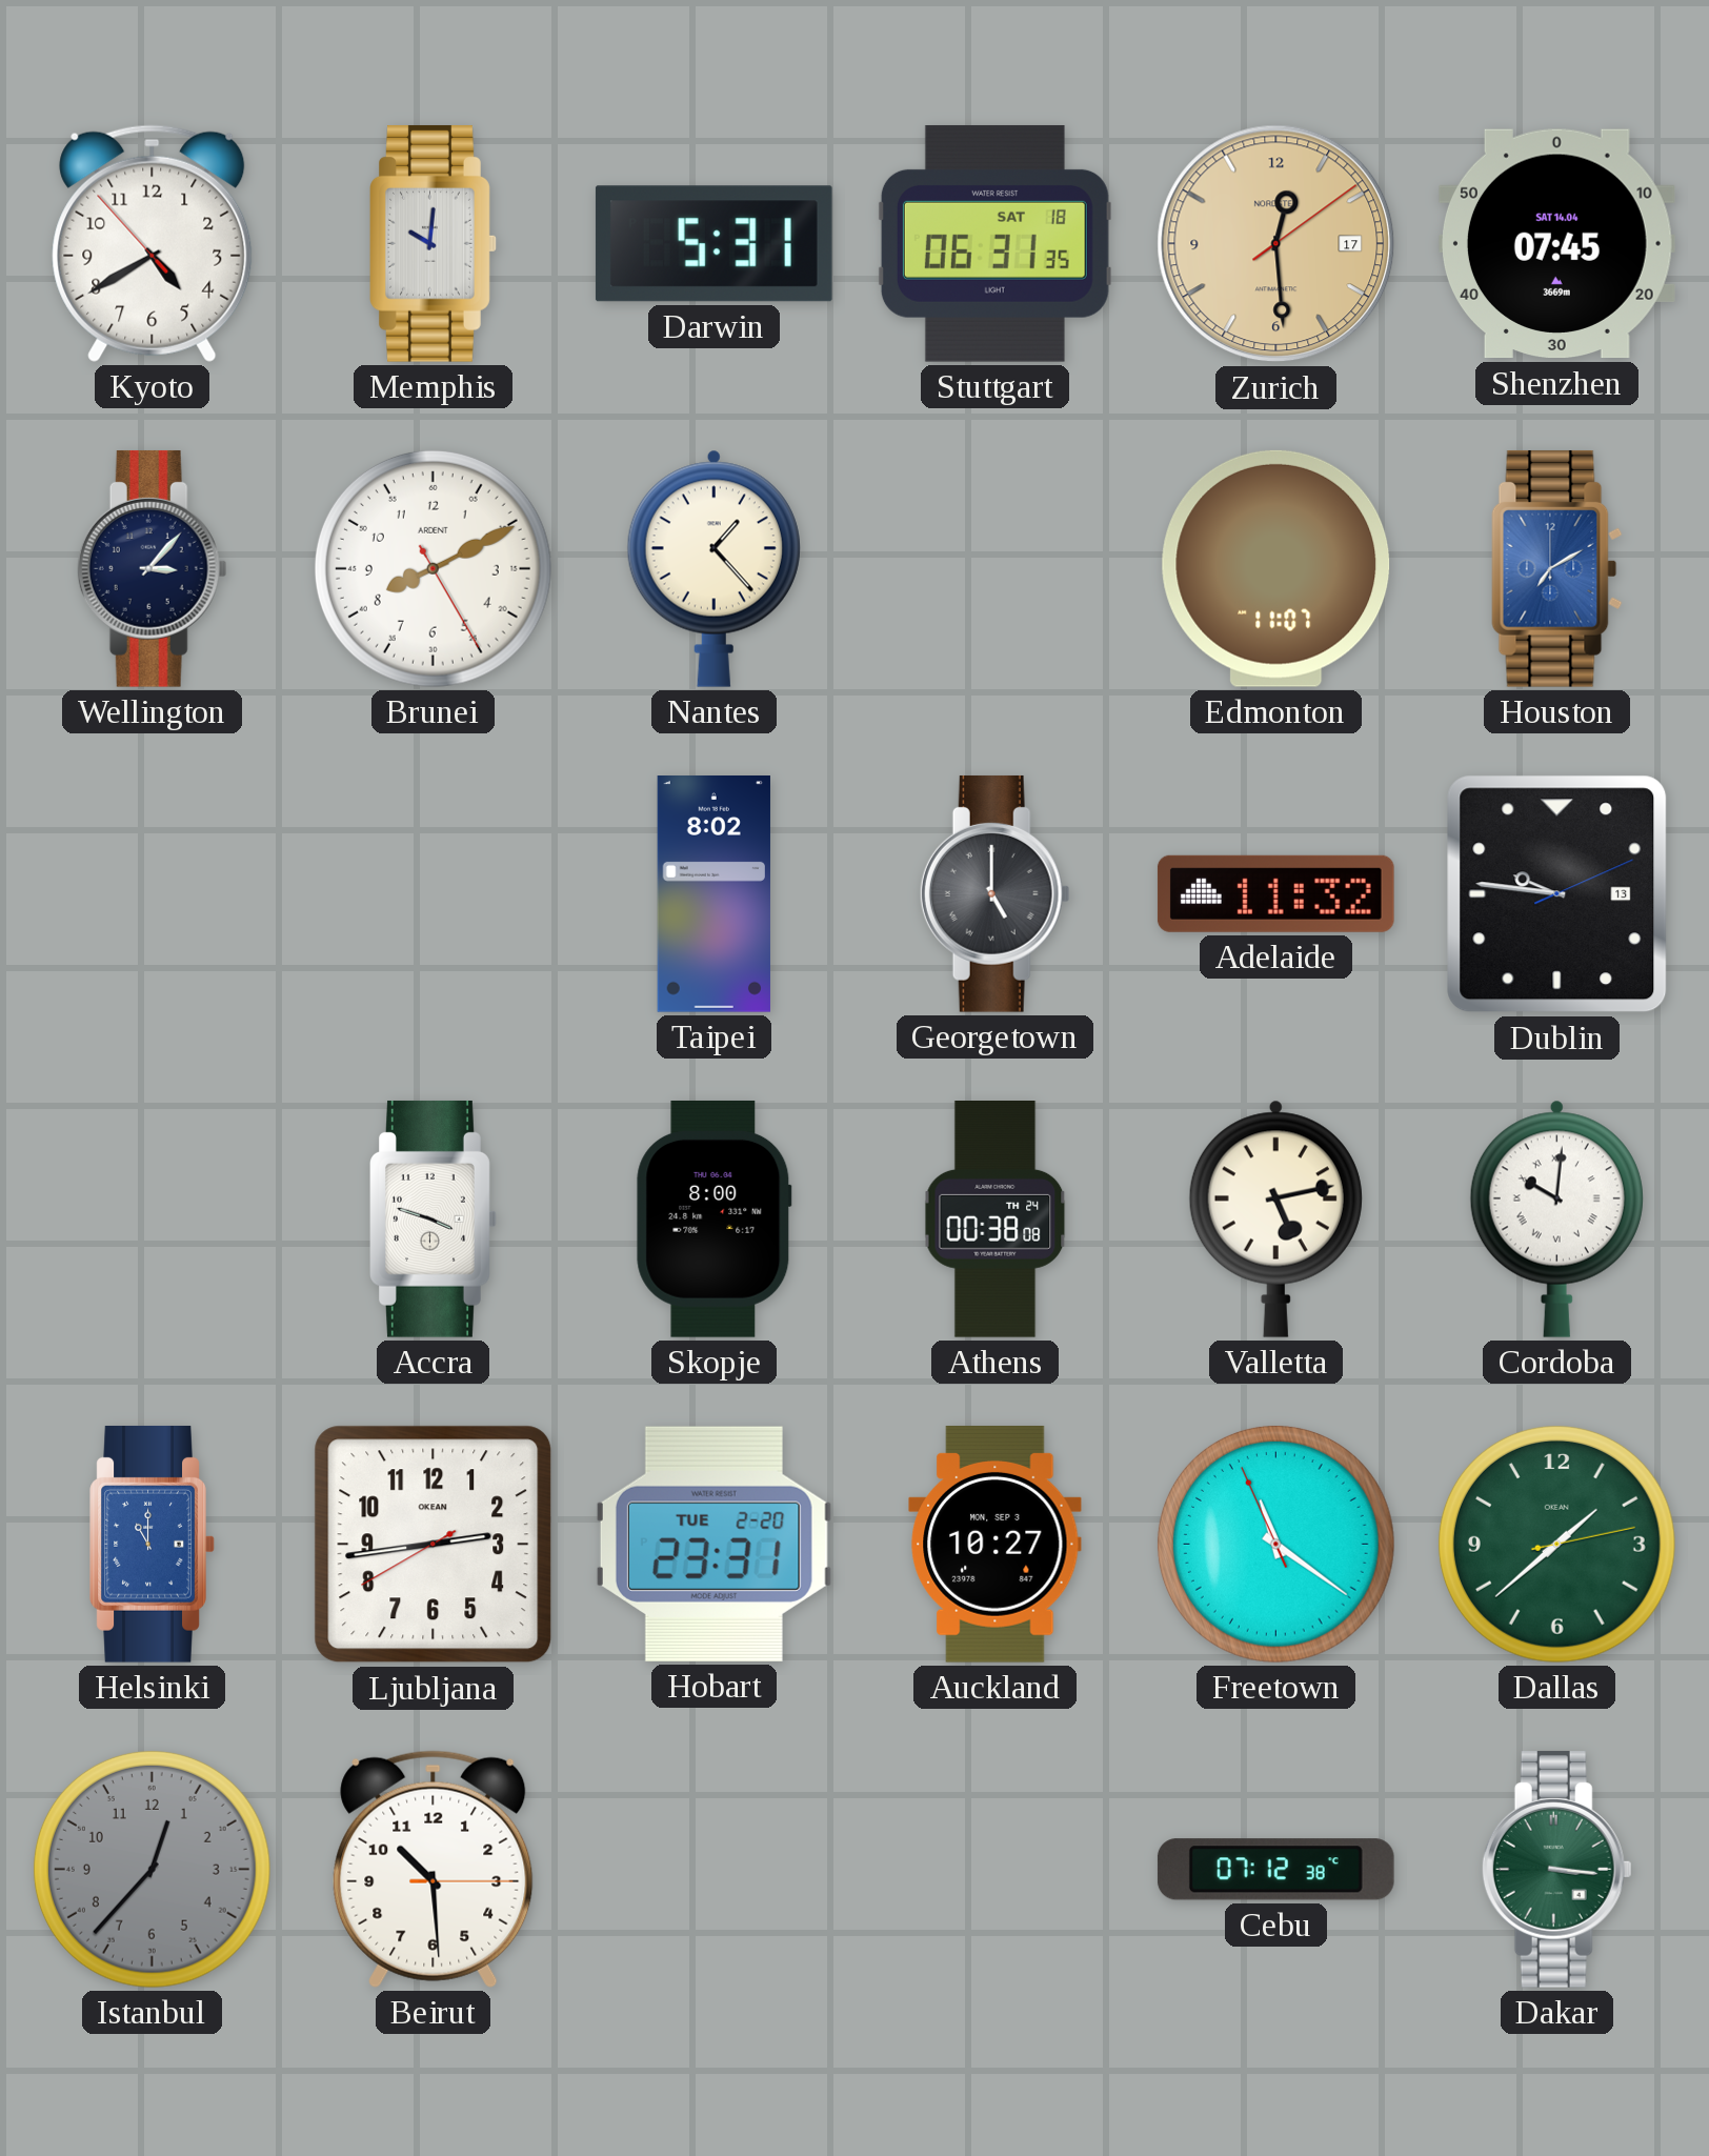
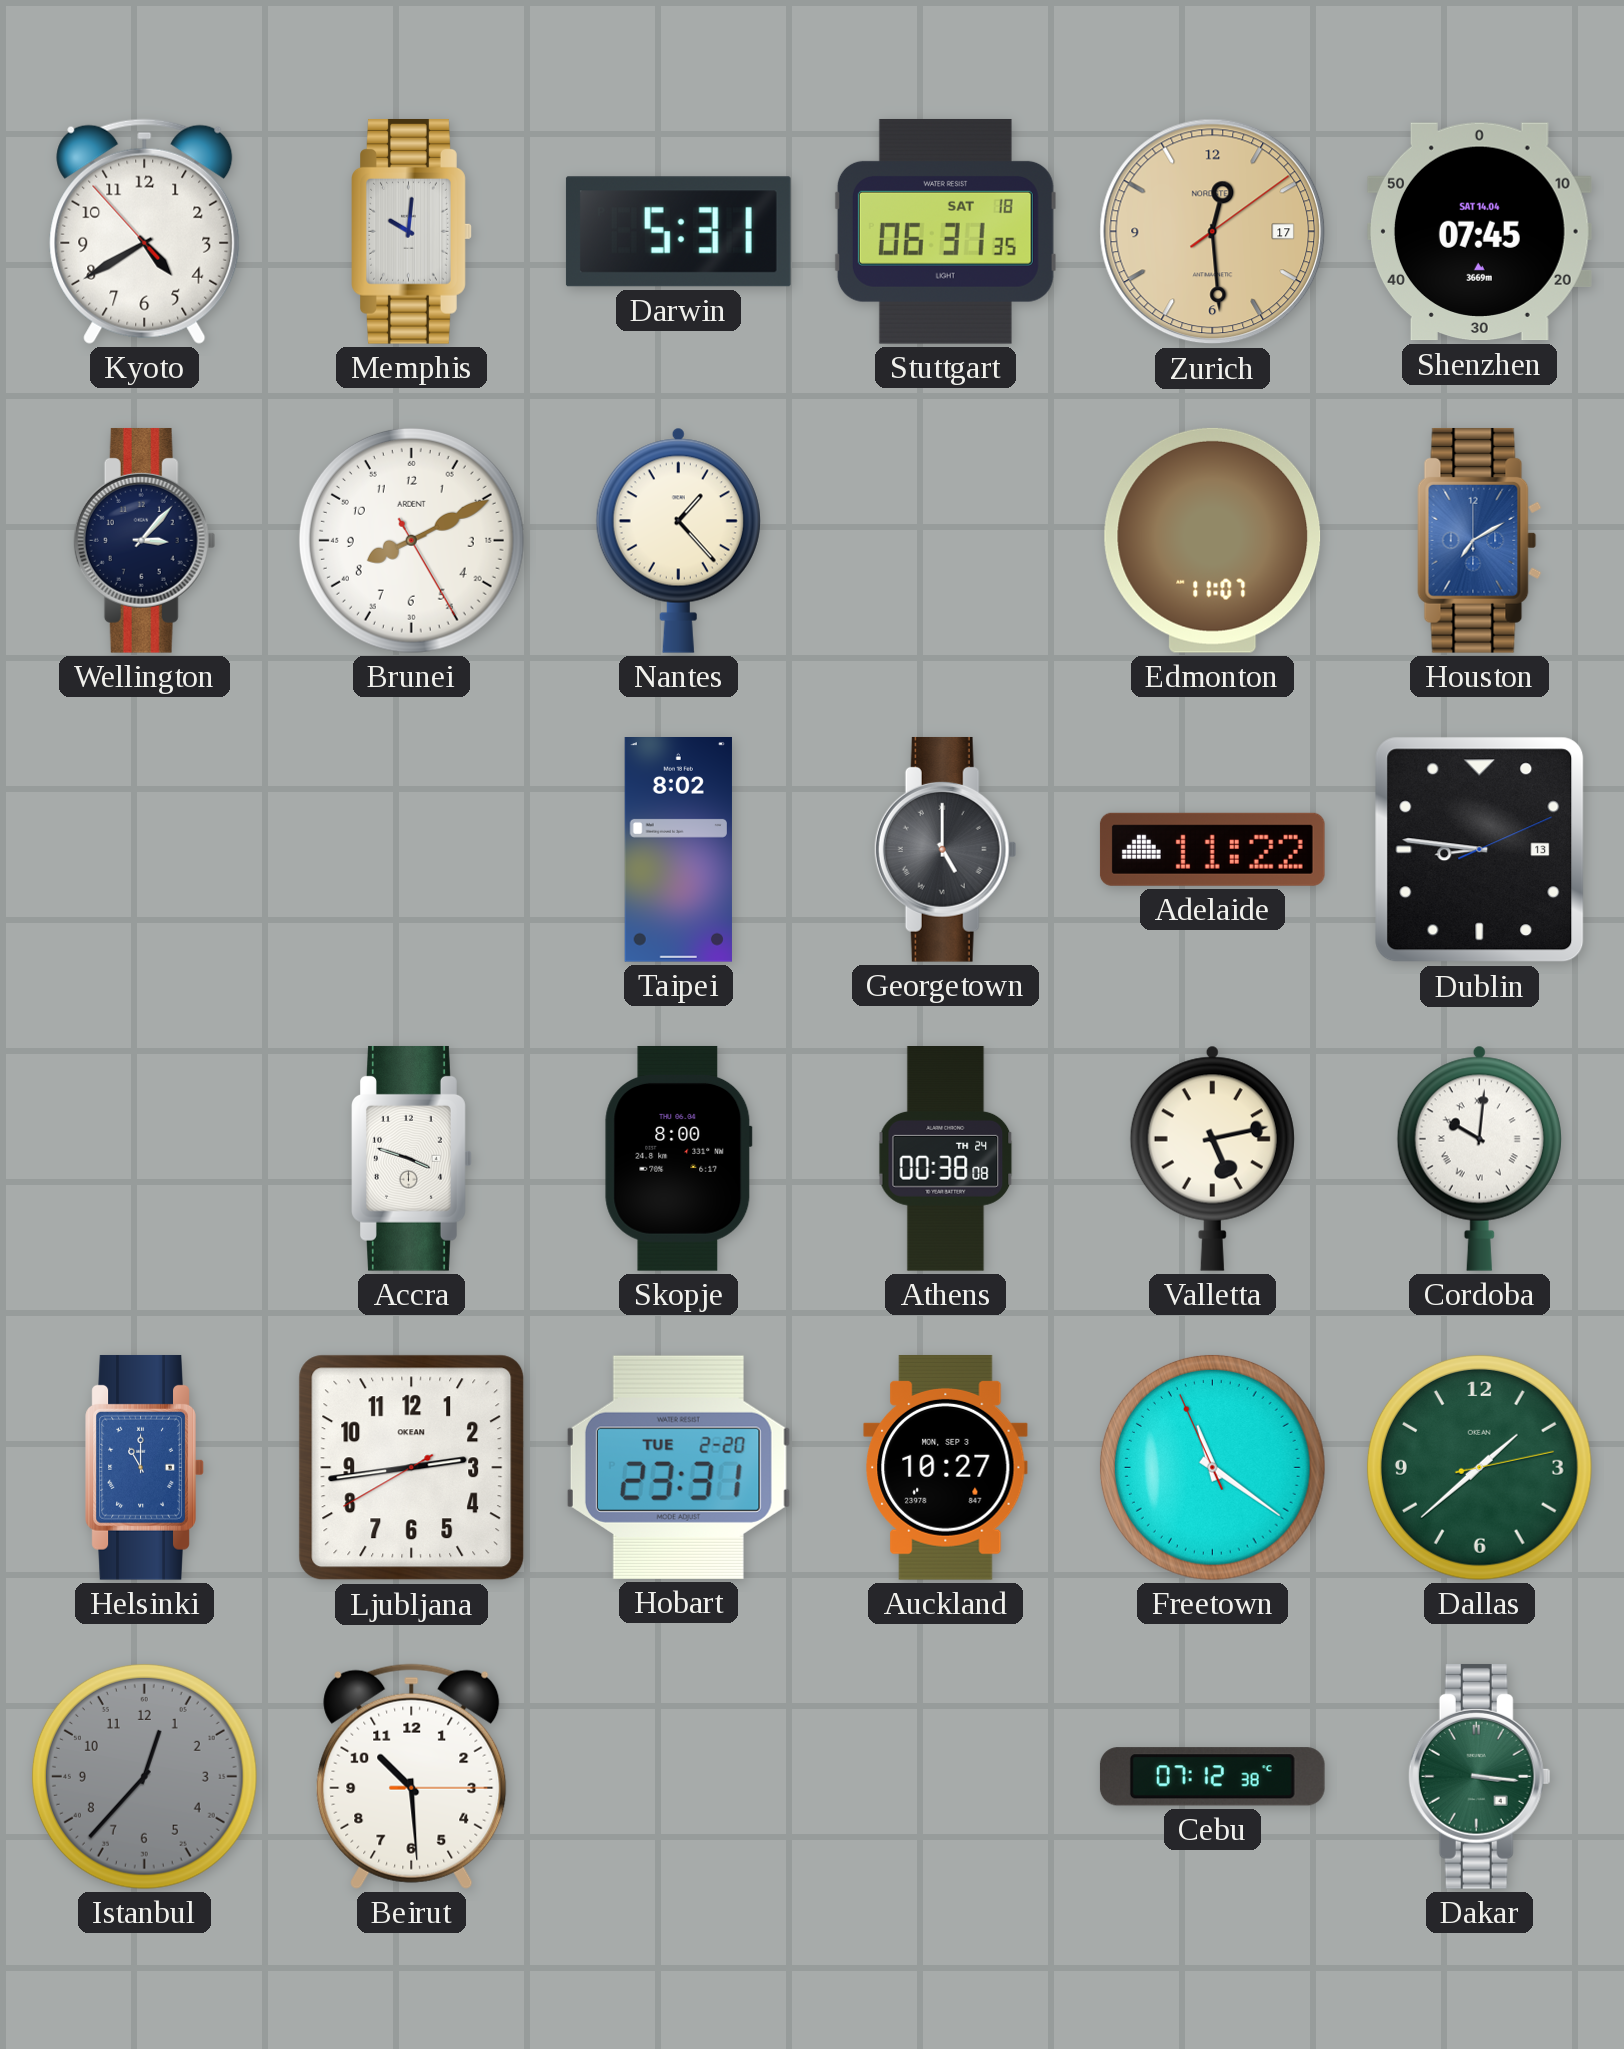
Adelaide: 11:32 -> 11:22 (1212, 849)
Dublin: 9:46 -> 8:46 (1480, 850)
